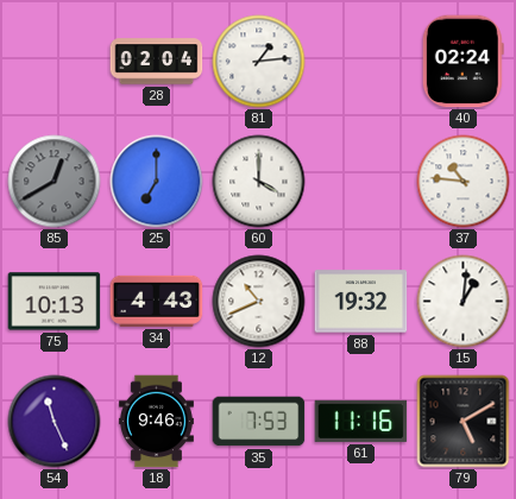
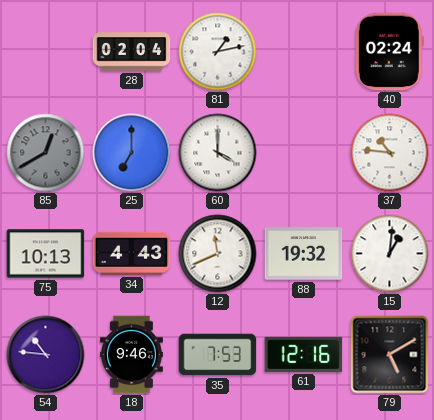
81: 1:14 -> 1:13 (218, 52)
12: 10:41 -> 11:41 (218, 254)
54: 11:26 -> 10:46 (46, 355)
61: 11:16 -> 12:16 (304, 354)
